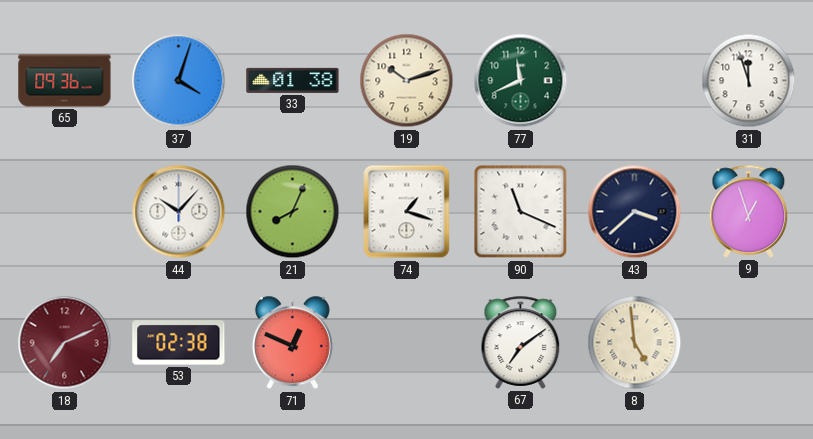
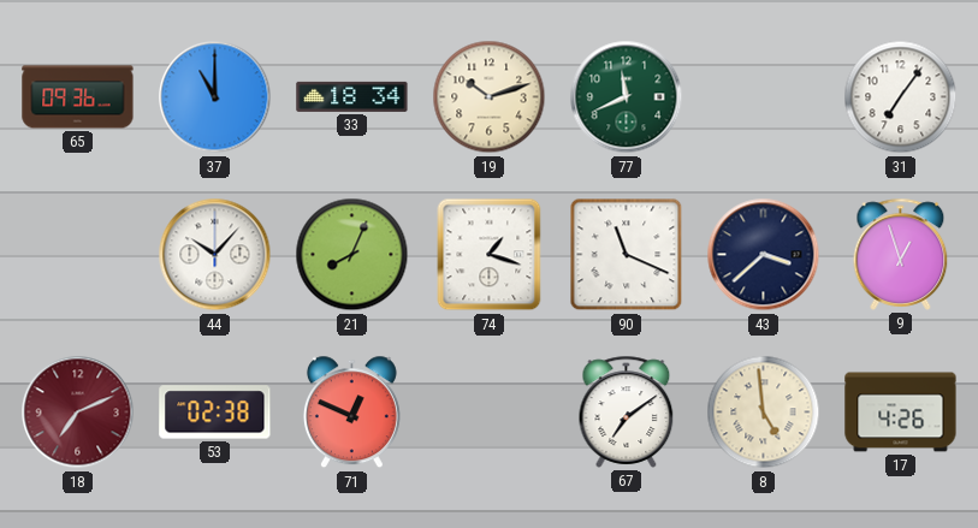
37: 4:03 -> 11:00 (215, 97)
33: 01:38 -> 18:34 (352, 96)
31: 11:57 -> 7:06 (901, 97)
17: none -> 4:26 (901, 413)
